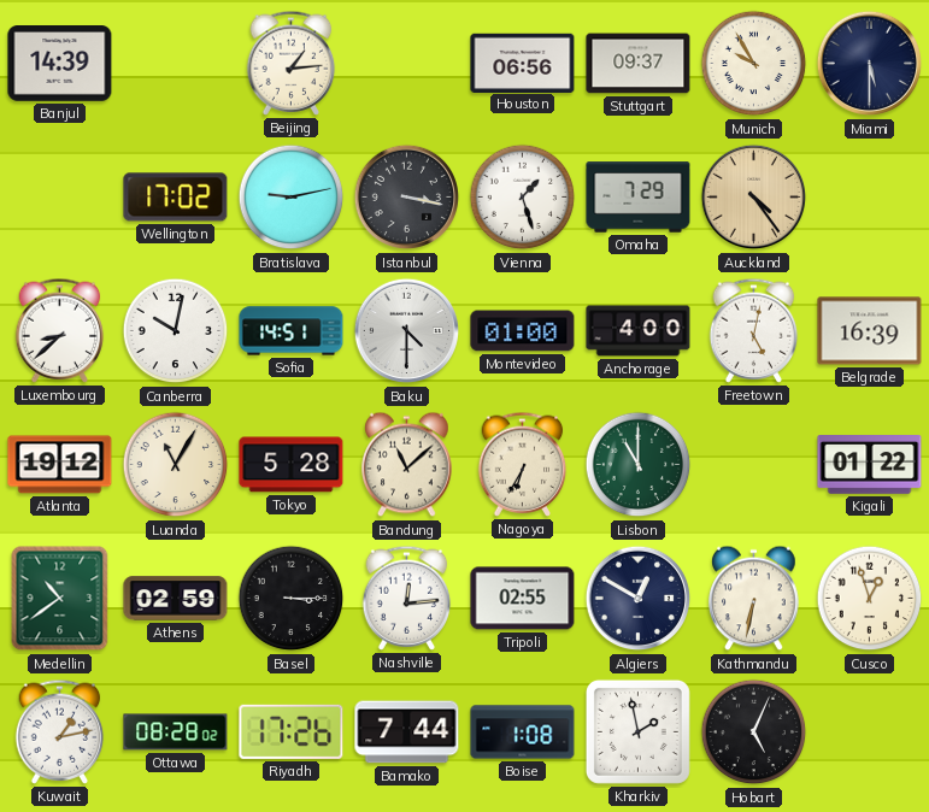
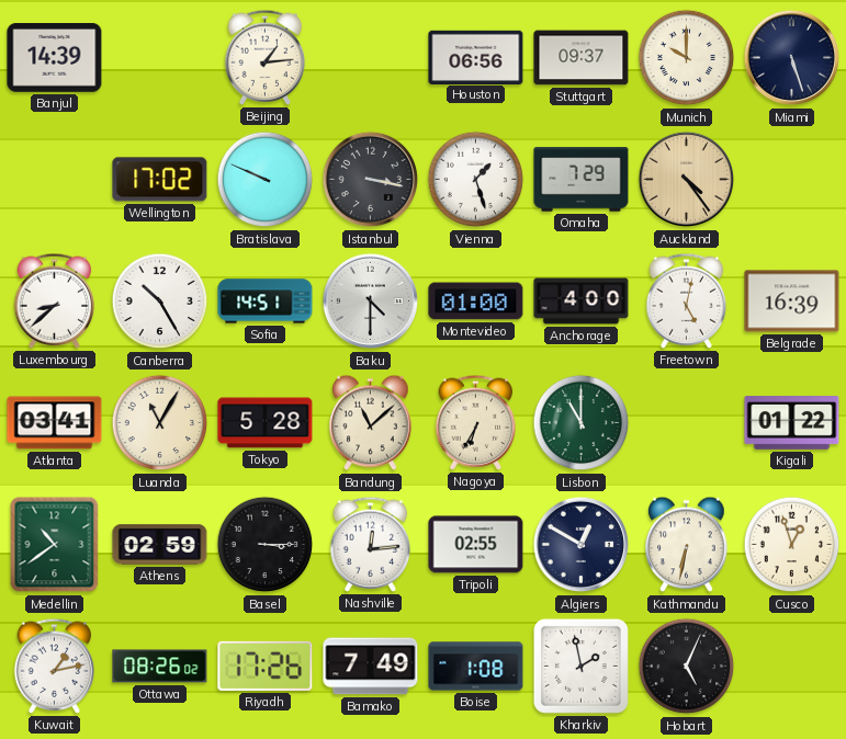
Munich: 9:55 -> 10:00 (687, 58)
Miami: 5:30 -> 5:27 (792, 58)
Bratislava: 9:13 -> 9:49 (266, 180)
Canberra: 10:02 -> 10:25 (160, 302)
Atlanta: 19:12 -> 03:41 (55, 423)
Ottawa: 08:28 -> 08:26 (160, 667)
Bamako: 7:44 -> 7:49 (371, 667)
